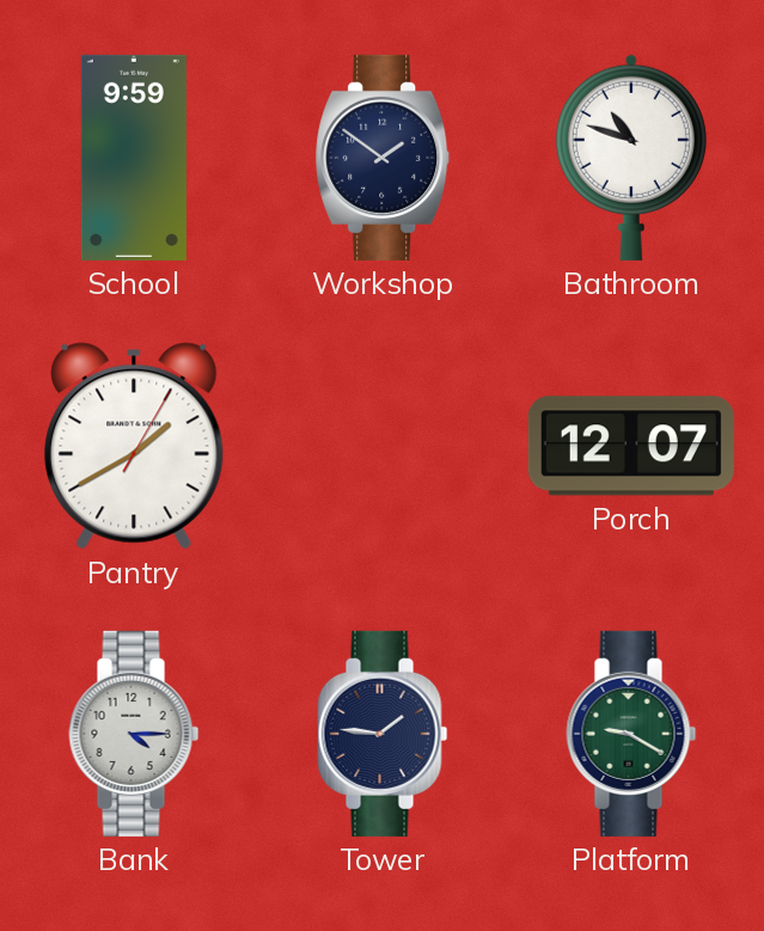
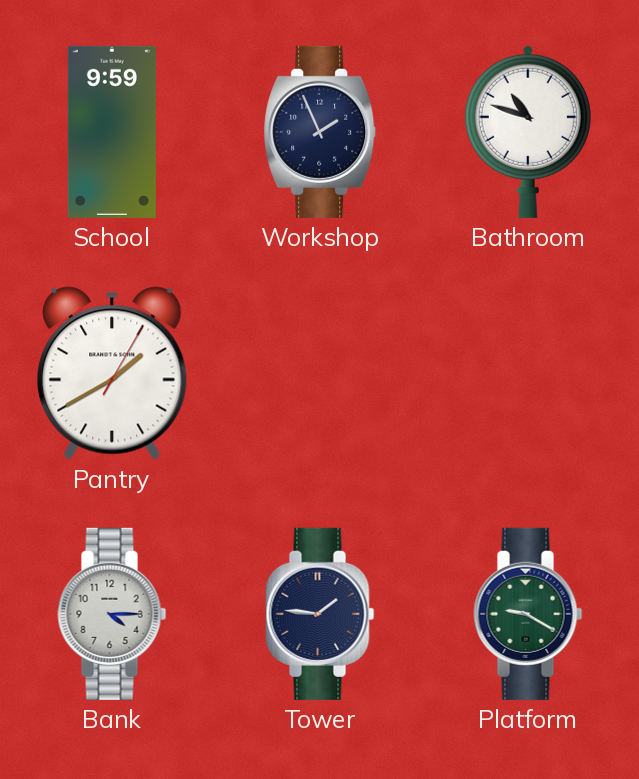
Workshop: 1:51 -> 1:56 (320, 132)
Porch: 12:07 -> none (631, 446)
